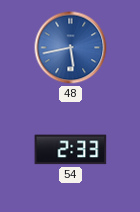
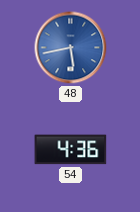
54: 2:33 -> 4:36 (71, 150)
